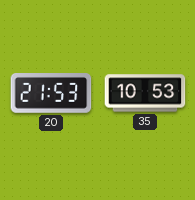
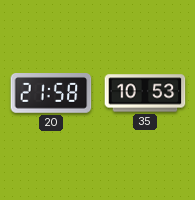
20: 21:53 -> 21:58 (51, 94)
